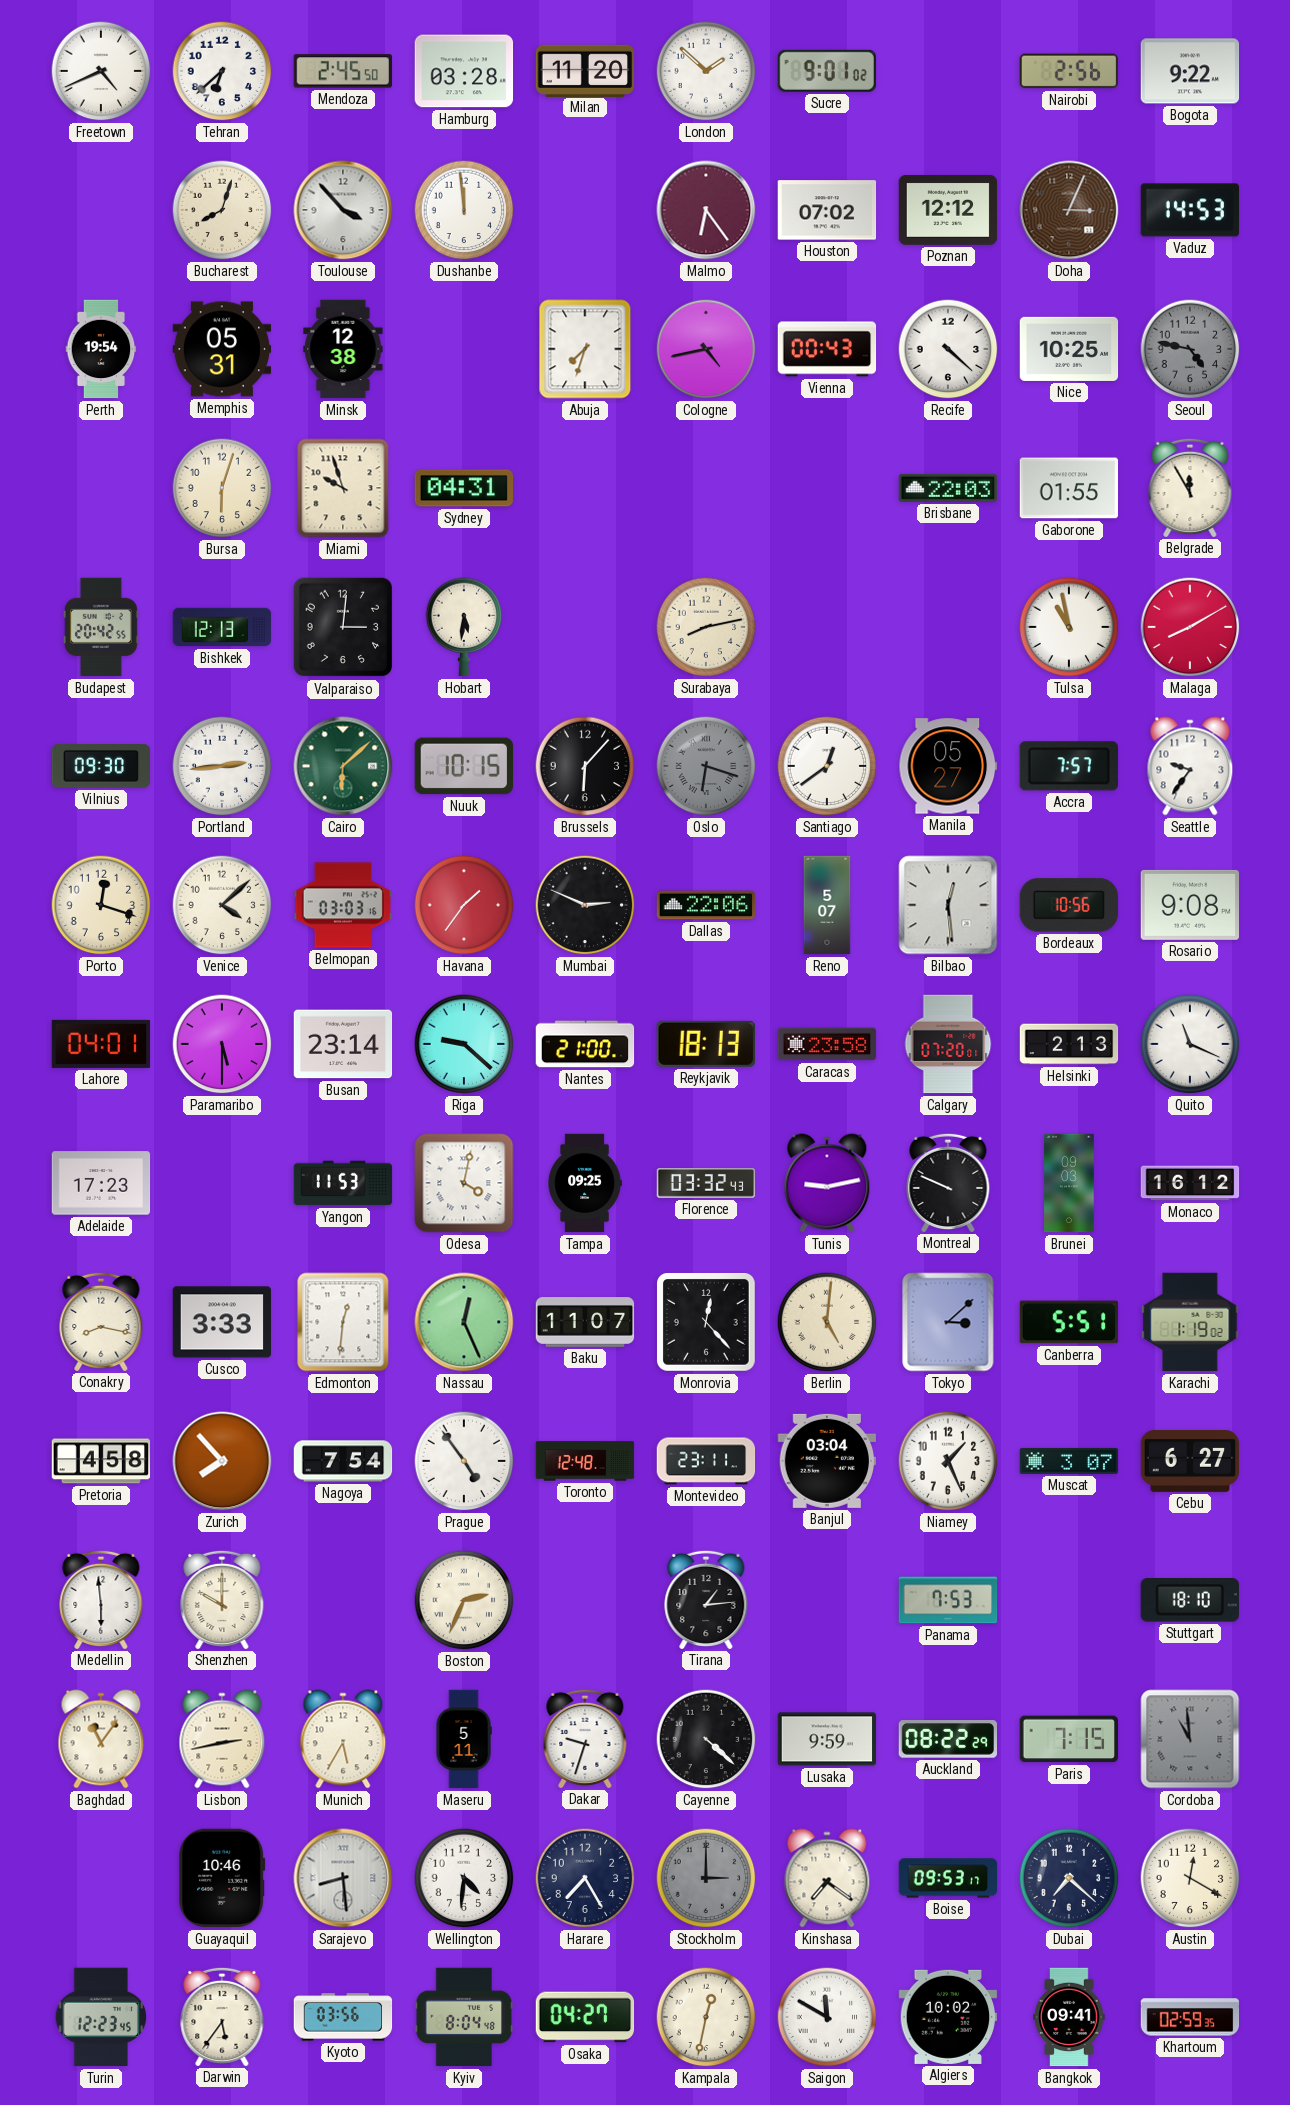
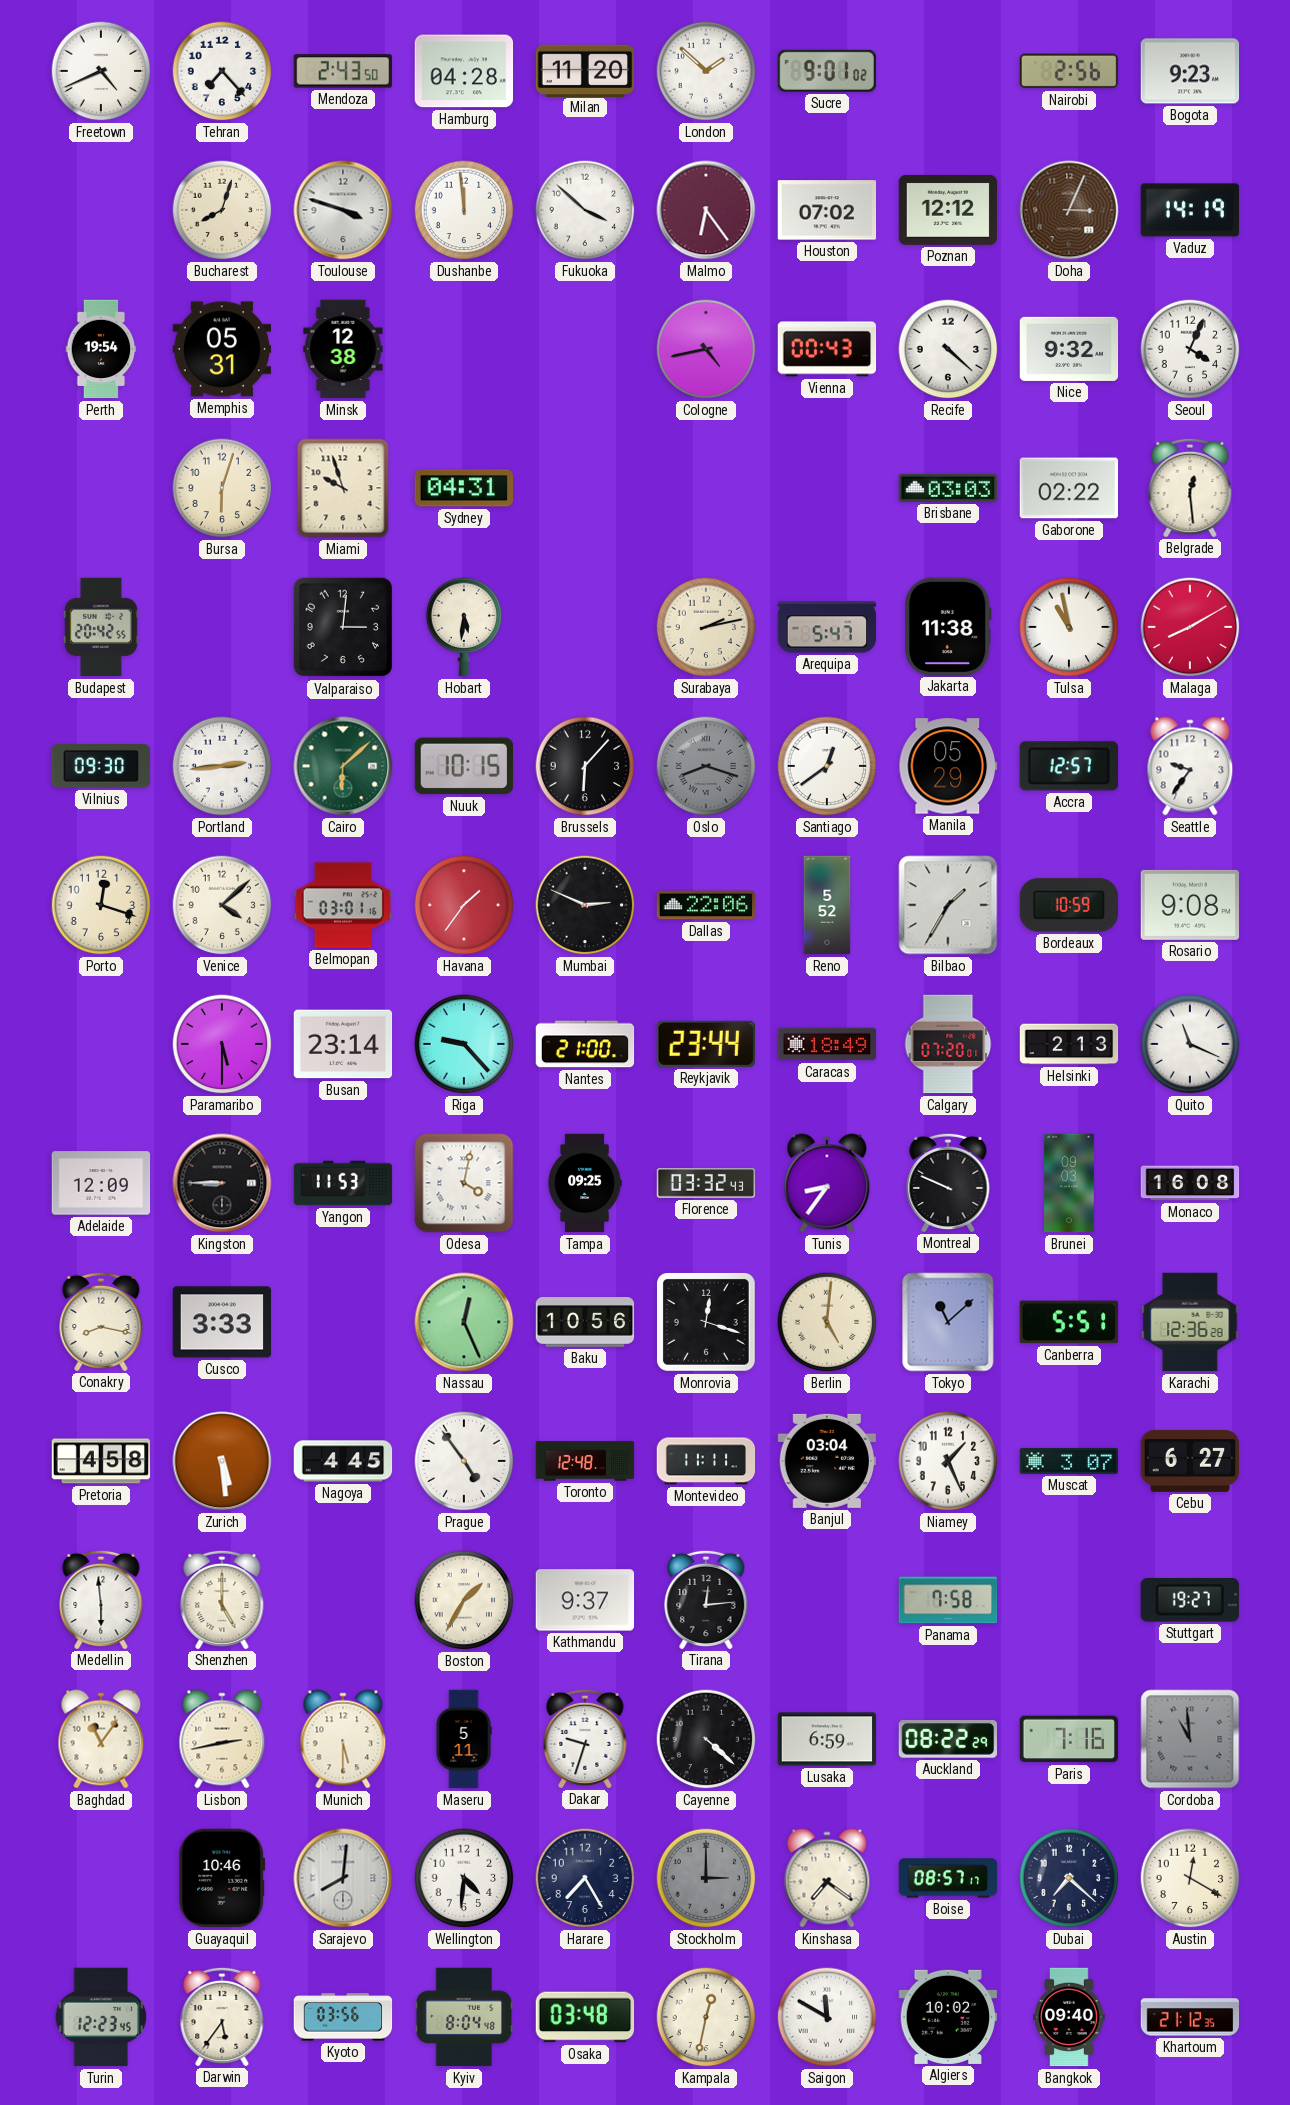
Tehran: 6:38 -> 7:23 (222, 71)
Mendoza: 2:45 -> 2:43 (342, 71)
Hamburg: 03:28 -> 04:28 (464, 71)
Bogota: 9:22 -> 9:23 (1190, 71)
Toulouse: 3:53 -> 3:48 (343, 210)
Fukuoka: none -> 3:52 (585, 210)
Vaduz: 14:53 -> 14:19 (1190, 210)
Abuja: 7:33 -> none (585, 349)
Nice: 10:25 -> 9:32 (1069, 349)
Seoul: 4:47 -> 4:04 (1190, 349)
Seoul dial: grey -> white (1190, 349)
Brisbane: 22:03 -> 03:03 (948, 488)
Gaborone: 01:55 -> 02:22 (1069, 488)
Belgrade: 11:55 -> 12:29 (1190, 487)
Bishkek: 12:13 -> none (222, 627)
Surabaya: 8:13 -> 2:13 (706, 627)
Arequipa: none -> 5:47 (827, 627)
Jakarta: none -> 11:38 (948, 626)
Oslo: 6:18 -> 8:18 (706, 766)
Manila: 05:27 -> 05:29 (948, 766)
Accra: 7:57 -> 12:57 (1069, 766)
Belmopan: 03:03 -> 03:01 (343, 905)
Reno: 5:07 -> 5:52 (827, 905)
Bilbao: 12:29 -> 1:35 (948, 905)
Bordeaux: 10:56 -> 10:59 (1069, 905)
Lahore: 04:01 -> none (101, 1044)
Riga: 9:22 -> 9:23 (464, 1044)
Reykjavik: 18:13 -> 23:44 (706, 1044)
Caracas: 23:58 -> 18:49 (827, 1044)
Adelaide: 17:23 -> 12:09 (101, 1183)
Kingston: none -> 8:45 (222, 1183)
Tunis: 9:13 -> 8:36 (827, 1183)
Monaco: 16:12 -> 16:08 (1190, 1183)
Edmonton: 12:31 -> none (343, 1322)
Baku: 11:07 -> 10:56 (585, 1322)
Monrovia: 12:23 -> 12:18 (707, 1323)
Tokyo: 3:08 -> 11:08 (948, 1322)
Karachi: 1:19 -> 12:36 (1190, 1322)
Zurich: 7:53 -> 5:29 (222, 1461)
Nagoya: 7:54 -> 4:45 (343, 1461)
Montevideo: 23:11 -> 11:11 (706, 1461)
Shenzhen: 10:00 -> 5:00 (222, 1599)
Boston: 2:34 -> 1:35 (464, 1600)
Kathmandu: none -> 9:37 (585, 1600)
Tirana: 1:14 -> 12:14 (706, 1599)
Panama: 7:53 -> 7:58 (948, 1600)
Stuttgart: 18:10 -> 19:27 (1190, 1601)
Munich: 5:35 -> 5:30 (343, 1739)
Lusaka: 9:59 -> 6:59 (827, 1739)
Paris: 7:15 -> 7:16 (1068, 1739)
Sarajevo: 8:29 -> 8:01 (343, 1878)
Boise: 09:53 -> 08:57 (948, 1878)
Osaka: 04:27 -> 03:48 (585, 2017)
Bangkok: 09:41 -> 09:40 (1069, 2017)
Khartoum: 02:59 -> 21:12 (1190, 2017)
